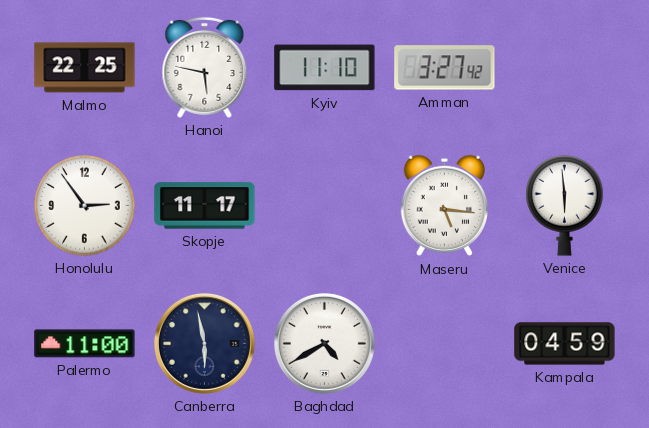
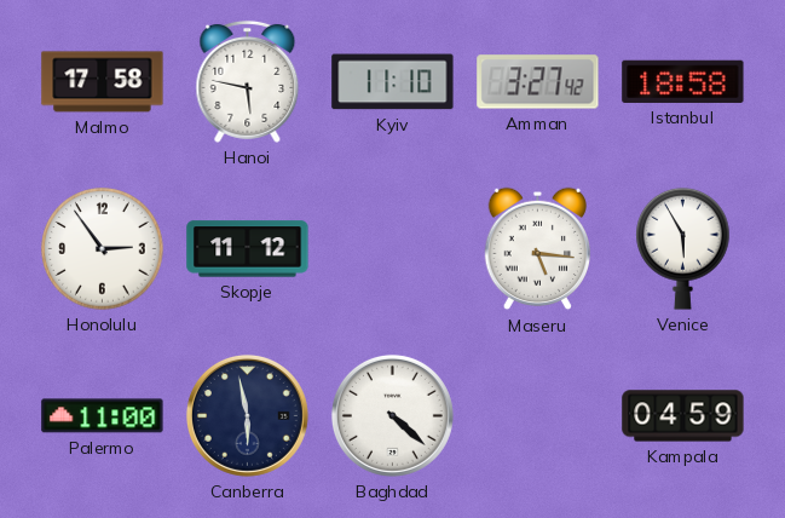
Malmo: 22:25 -> 17:58 (103, 82)
Istanbul: none -> 18:58 (683, 81)
Skopje: 11:17 -> 11:12 (248, 249)
Venice: 5:59 -> 5:55 (683, 248)
Baghdad: 4:40 -> 4:22 (392, 415)
